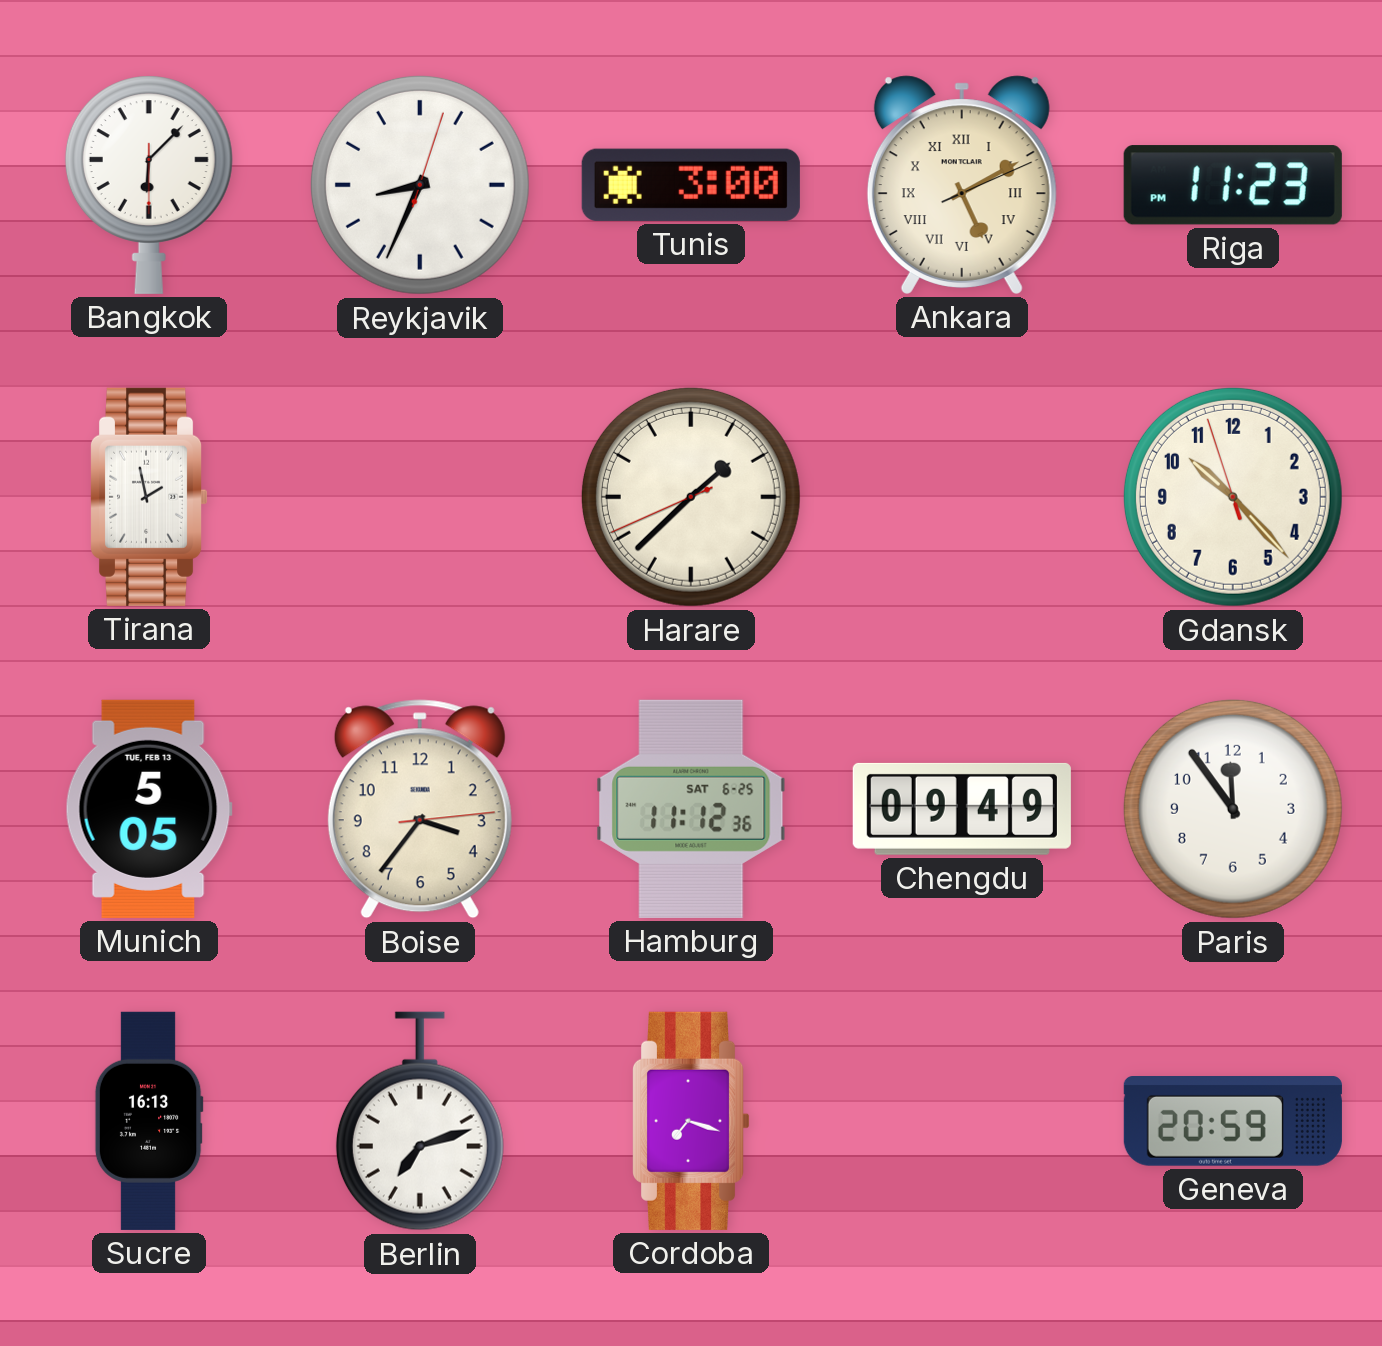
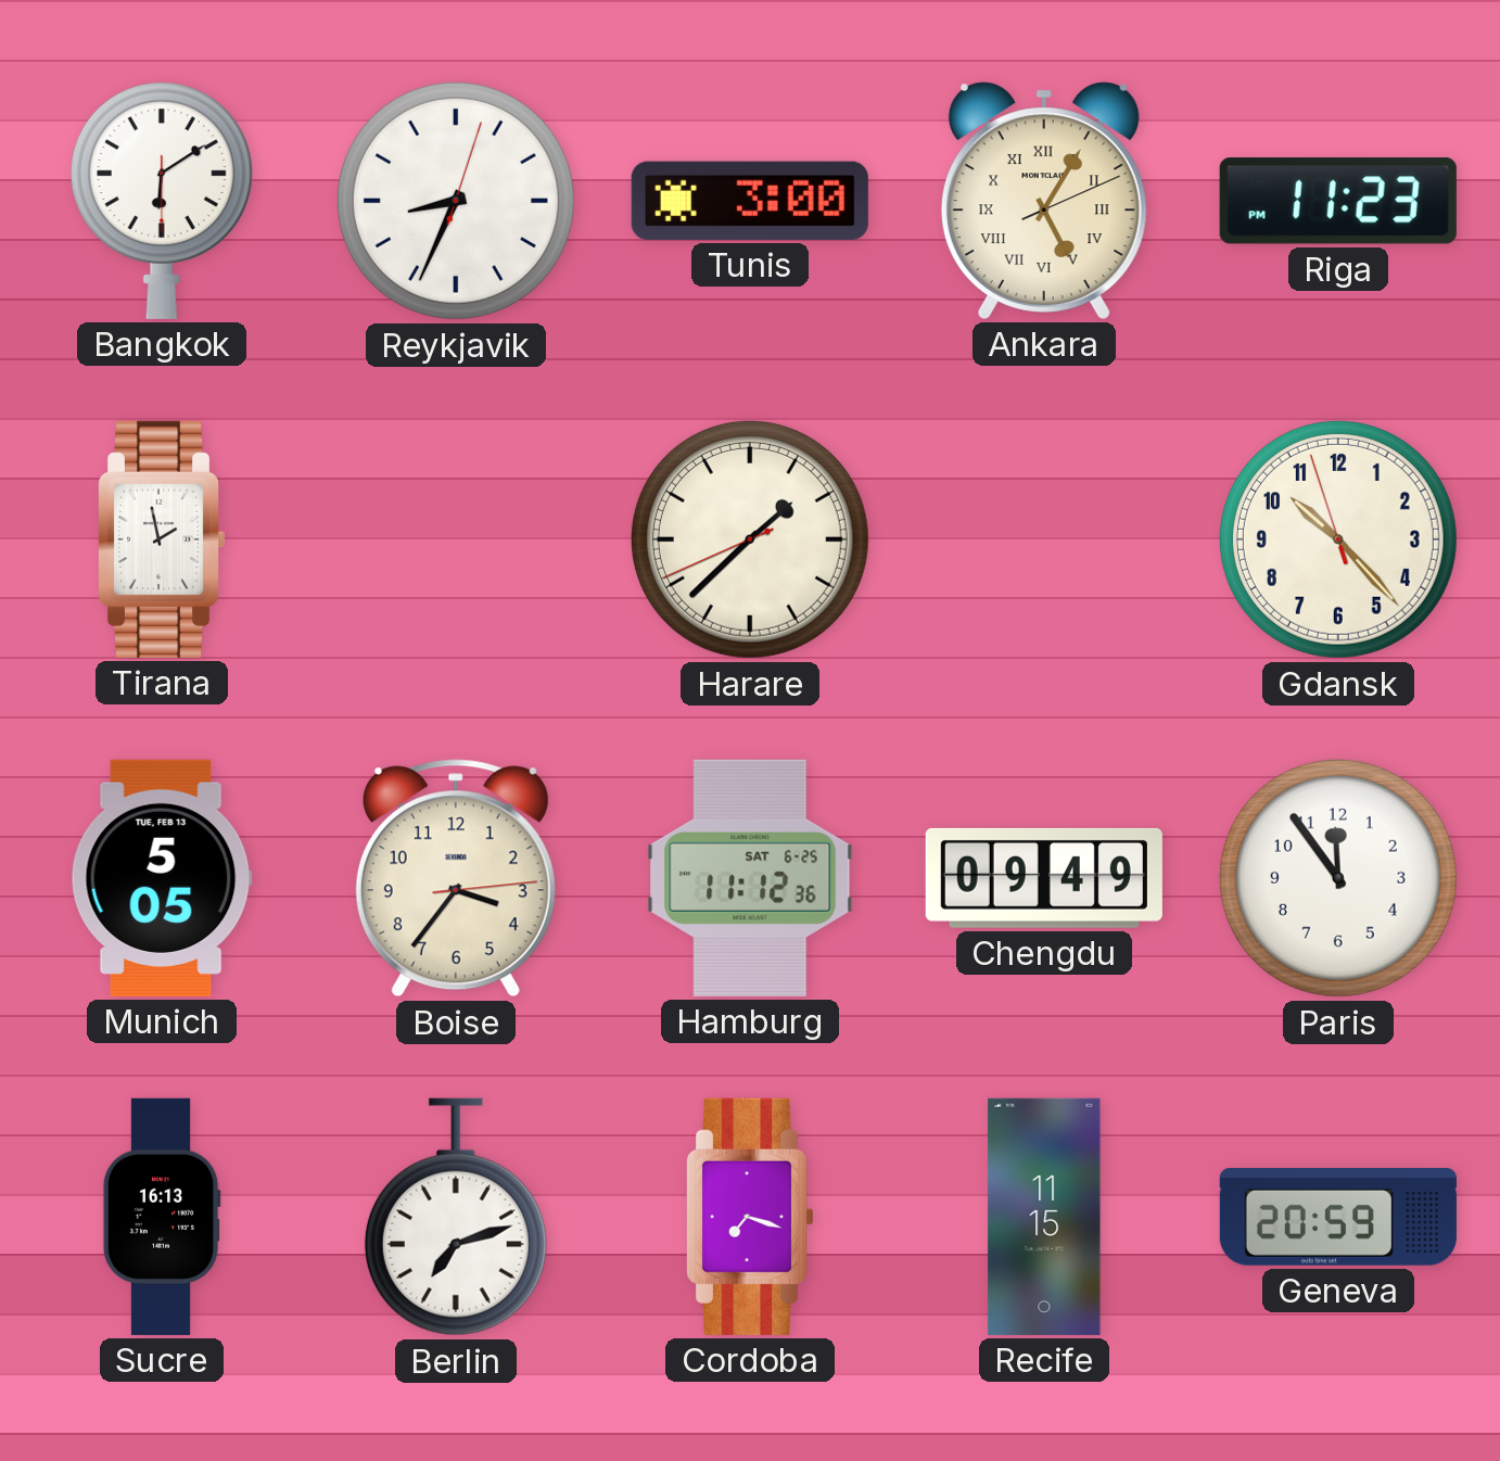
Bangkok: 6:07 -> 6:09 (162, 201)
Ankara: 5:10 -> 5:05 (1044, 201)
Recife: none -> 11:15 (1044, 1217)
